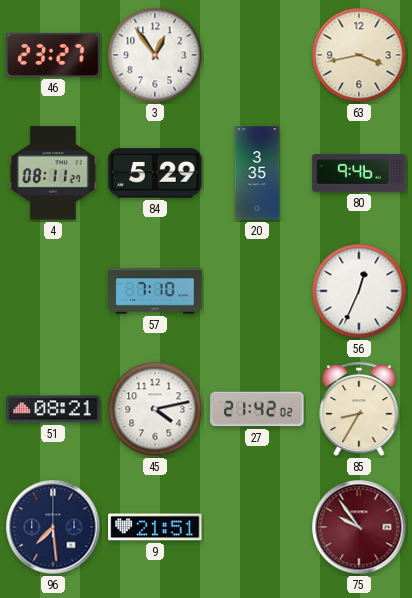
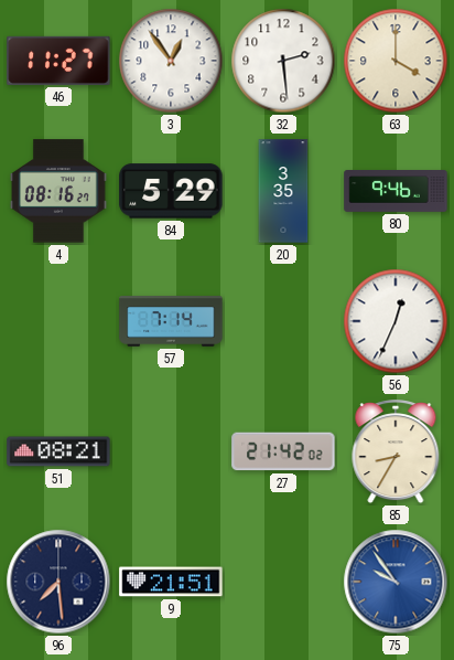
46: 23:27 -> 11:27 (58, 61)
32: none -> 2:29 (283, 61)
63: 3:43 -> 4:00 (396, 61)
4: 08:11 -> 08:16 (60, 191)
57: 7:10 -> 7:14 (171, 321)
45: 4:13 -> none (155, 409)
75 dial: burgundy -> blue (396, 582)
